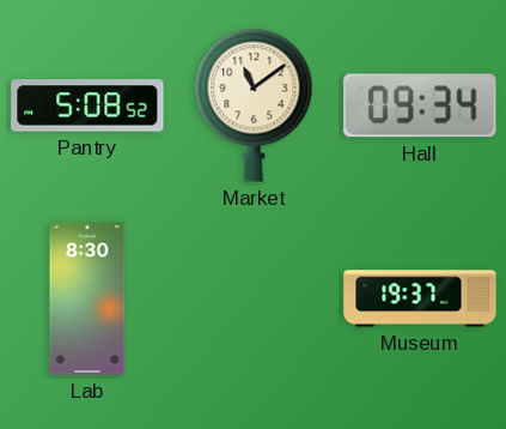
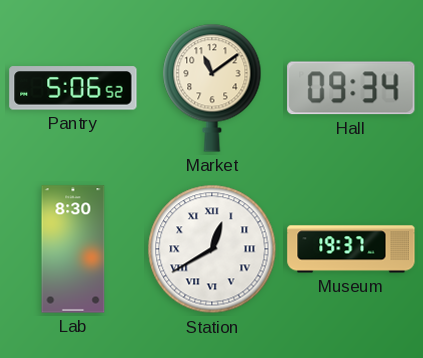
Pantry: 5:08 -> 5:06 (73, 88)
Station: none -> 12:40 (212, 249)
